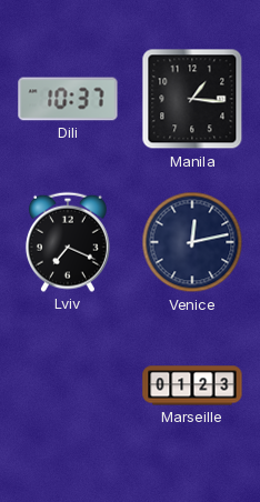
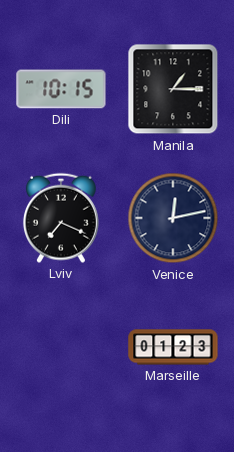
Dili: 10:37 -> 10:15 (61, 89)
Manila: 1:16 -> 1:15 (173, 89)
